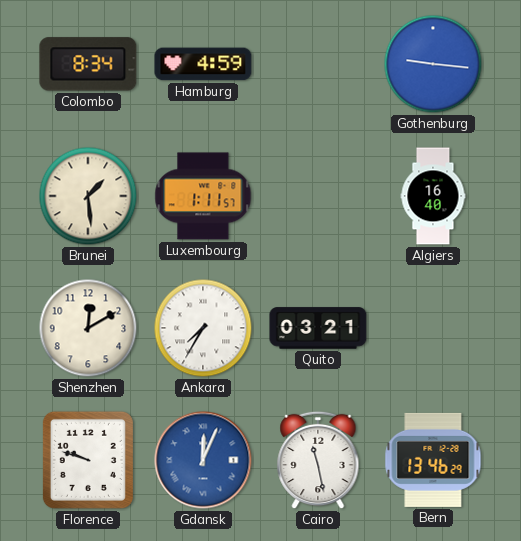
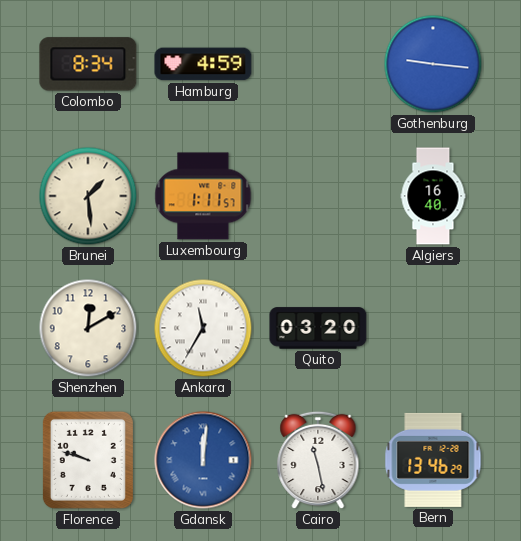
Ankara: 7:35 -> 11:35 (203, 328)
Quito: 03:21 -> 03:20 (318, 328)
Gdansk: 12:04 -> 12:01 (203, 460)
